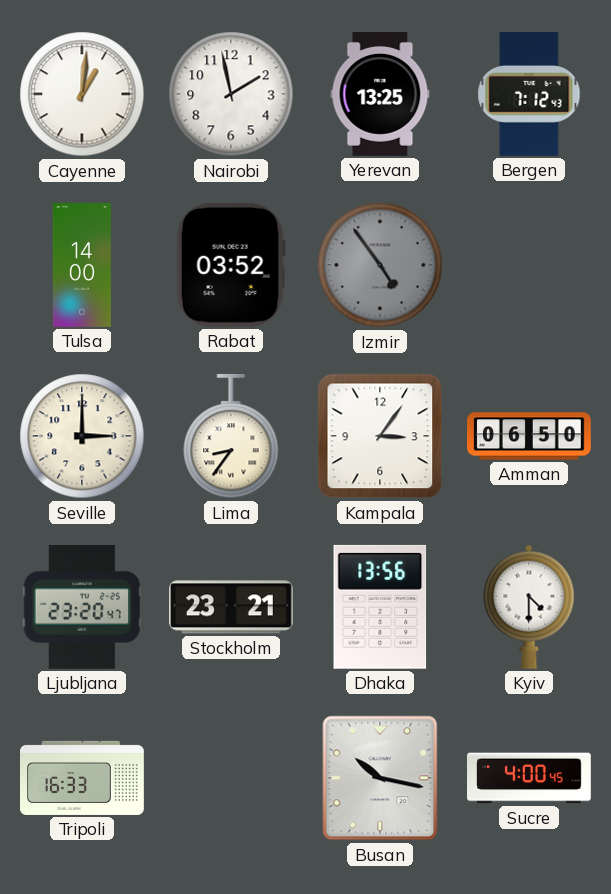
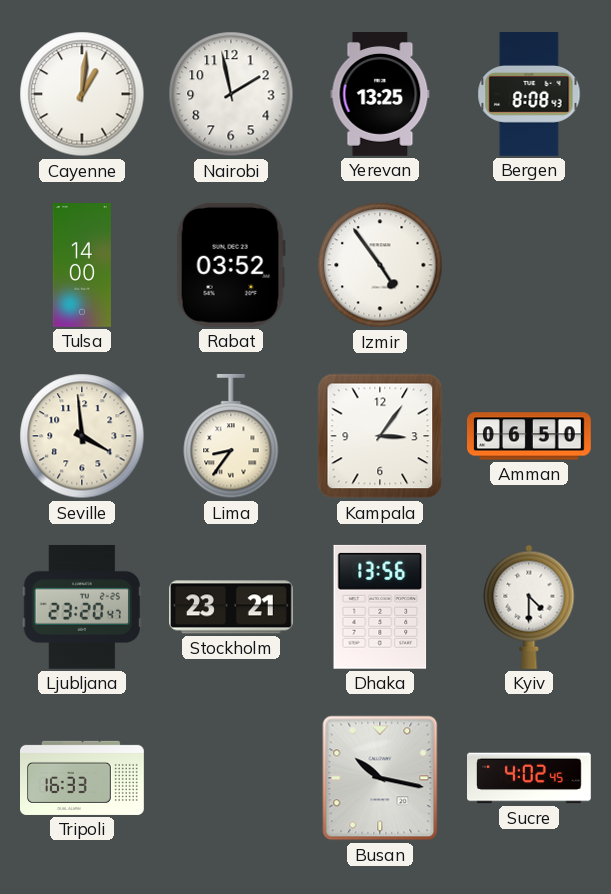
Bergen: 7:12 -> 8:08 (529, 95)
Izmir dial: grey -> white (380, 265)
Seville: 3:00 -> 3:59 (82, 436)
Sucre: 4:00 -> 4:02 (530, 778)
